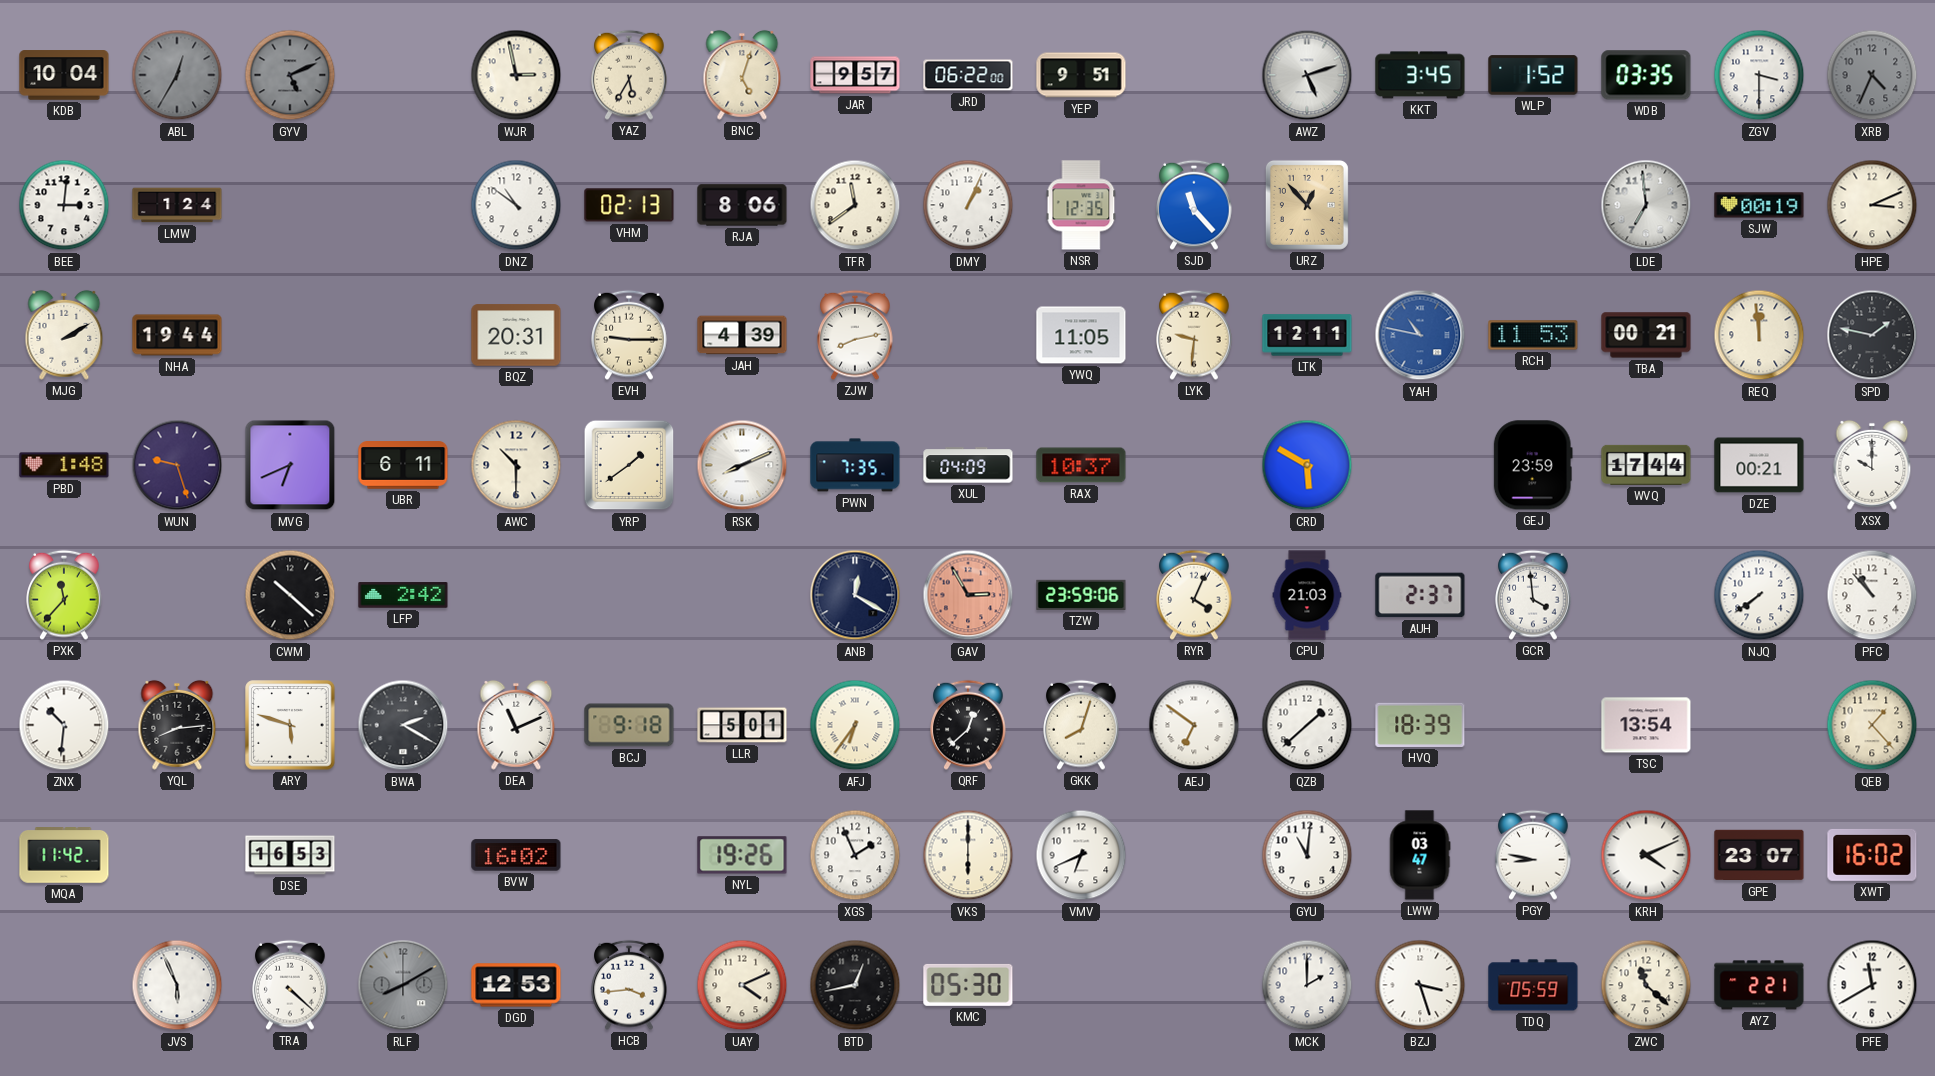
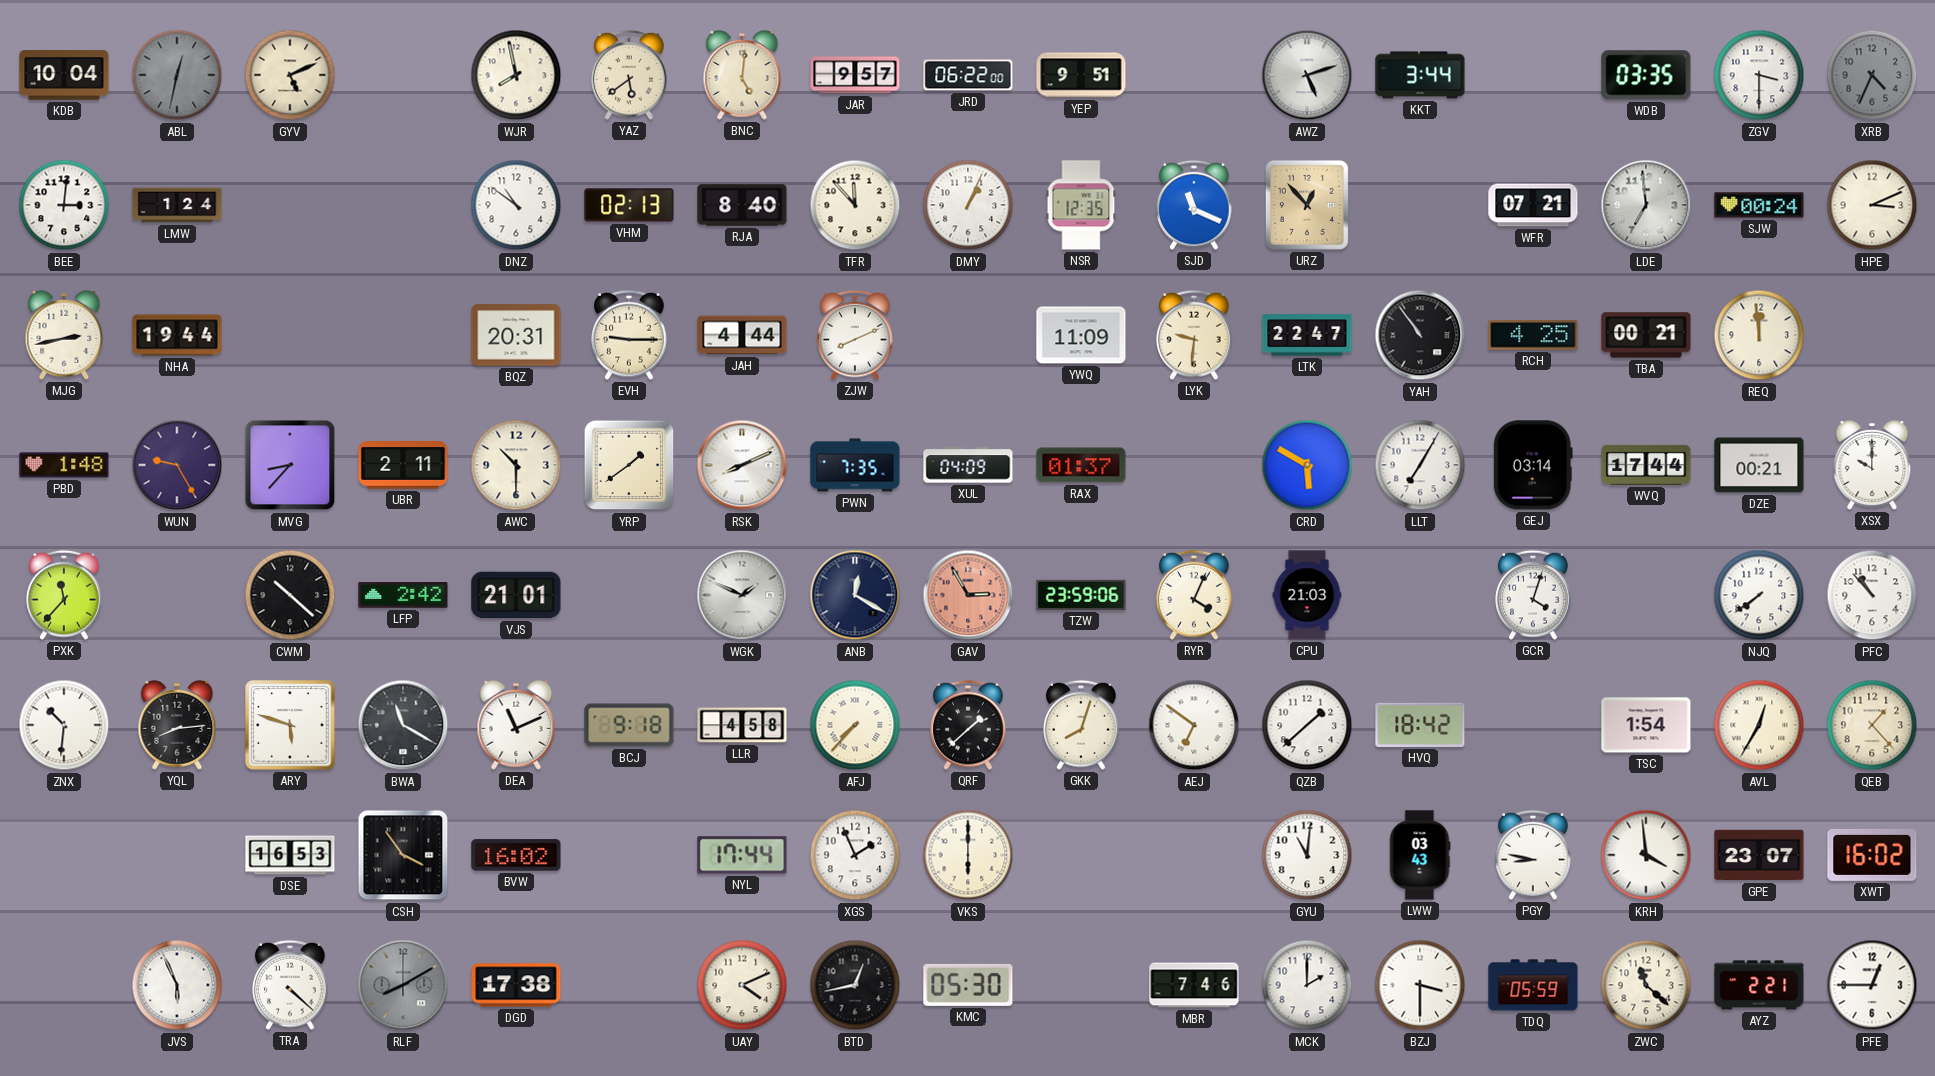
ABL: 12:35 -> 12:32 (177, 75)
GYV dial: grey -> cream (290, 75)
WJR: 2:58 -> 7:58 (516, 75)
YAZ: 5:35 -> 5:39 (629, 75)
BNC: 5:03 -> 5:01 (742, 75)
KKT: 3:45 -> 3:44 (1420, 75)
WLP: 1:52 -> none (1533, 75)
RJA: 8:06 -> 8:40 (742, 205)
TFR: 11:39 -> 11:53 (855, 205)
SJD: 11:23 -> 11:19 (1194, 205)
WFR: none -> 07:21 (1533, 205)
SJW: 00:19 -> 00:24 (1759, 205)
MJG: 2:10 -> 2:43 (64, 335)
JAH: 4:39 -> 4:44 (742, 335)
ZJW: 8:13 -> 8:11 (855, 335)
YWQ: 11:05 -> 11:09 (1081, 335)
LTK: 12:11 -> 22:47 (1307, 335)
YAH: 10:47 -> 10:54 (1420, 335)
YAH dial: blue -> black (1420, 335)
RCH: 11:53 -> 4:25 (1533, 335)
SPD: 1:47 -> none (1872, 335)
WUN: 9:27 -> 9:25 (177, 465)
MVG: 6:41 -> 8:37 (290, 465)
UBR: 6:11 -> 2:11 (403, 465)
RAX: 10:37 -> 01:37 (1081, 465)
LLT: none -> 7:05 (1420, 465)
GEJ: 23:59 -> 03:14 (1533, 465)
VJS: none -> 21:01 (516, 595)
WGK: none -> 1:49 (742, 595)
AUH: 2:37 -> none (1420, 595)
GCR: 3:59 -> 4:03 (1533, 595)
BWA: 2:20 -> 11:20 (403, 725)
LLR: 5:01 -> 4:58 (742, 725)
AFJ: 6:36 -> 7:37 (855, 725)
QRF: 12:38 -> 1:38 (968, 725)
HVQ: 18:39 -> 18:42 (1420, 725)
TSC: 13:54 -> 1:54 (1646, 725)
AVL: none -> 12:35 (1759, 725)
MQA: 11:42 -> none (64, 855)
CSH: none -> 3:54 (403, 855)
NYL: 19:26 -> 17:44 (742, 855)
VMV: 6:41 -> none (1081, 855)
LWW: 03:47 -> 03:43 (1420, 855)
KRH: 4:11 -> 3:59 (1646, 855)
DGD: 12:53 -> 17:38 (516, 985)
HCB: 3:44 -> none (629, 985)
MBR: none -> 7:46 (1194, 985)
BZJ: 3:27 -> 3:30 (1420, 985)
PFE: 11:40 -> 12:45 (1872, 985)
